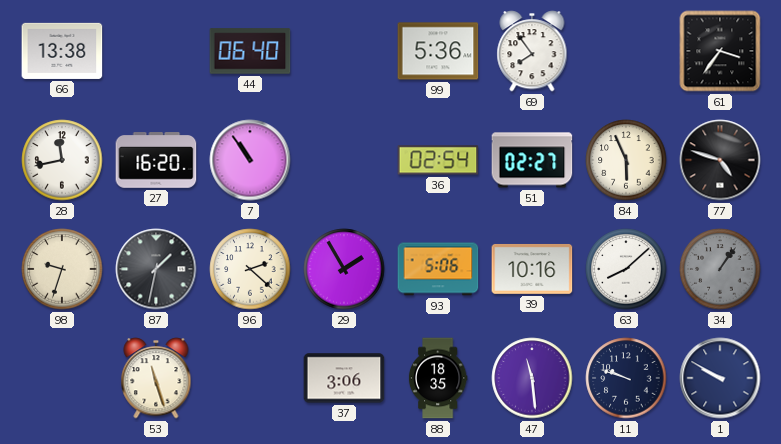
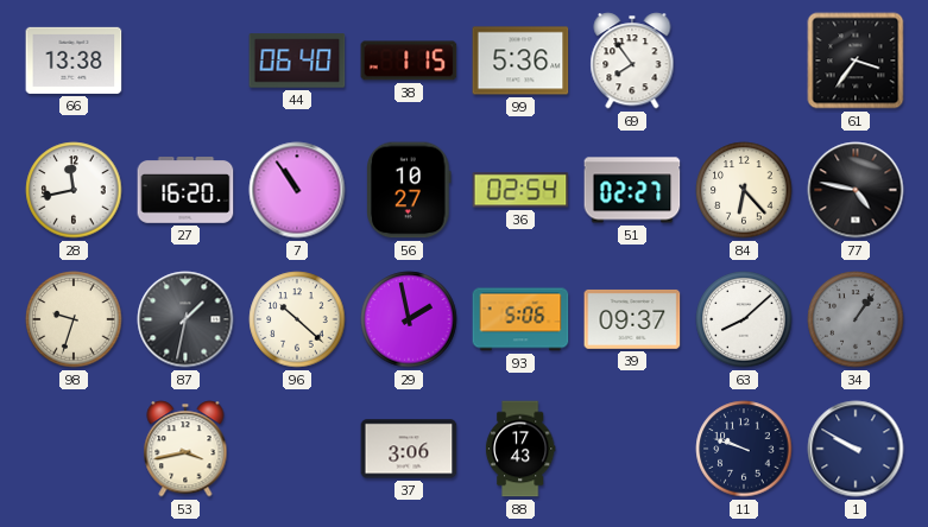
38: none -> 1:15 (409, 61)
56: none -> 10:27 (409, 190)
84: 5:56 -> 6:23 (744, 190)
77: 4:48 -> 4:47 (856, 190)
96: 2:22 -> 10:22 (297, 319)
29: 1:55 -> 1:58 (409, 319)
39: 10:16 -> 09:37 (632, 319)
53: 11:27 -> 3:43 (185, 449)
88: 18:35 -> 17:43 (520, 449)
47: 11:29 -> none (532, 378)
